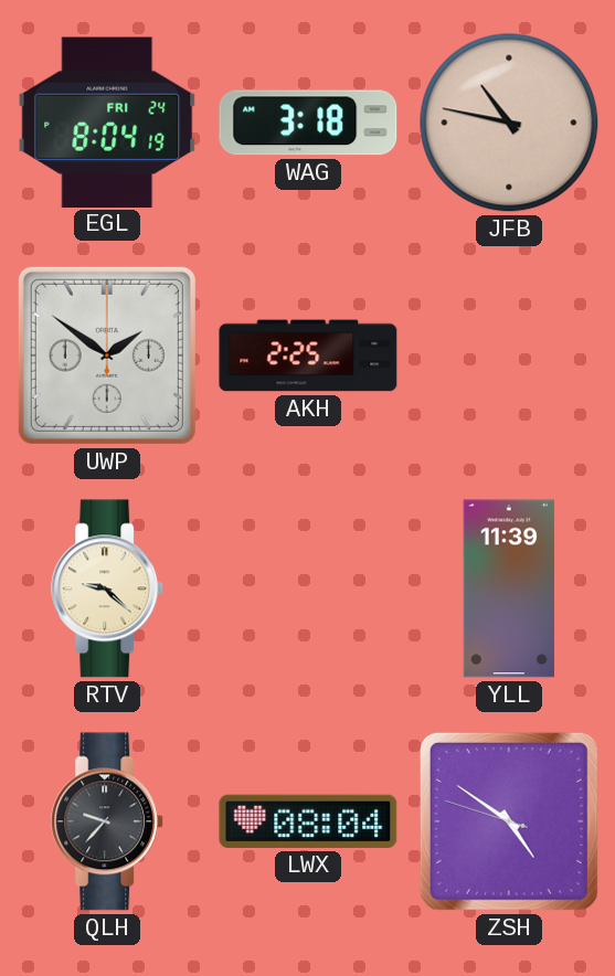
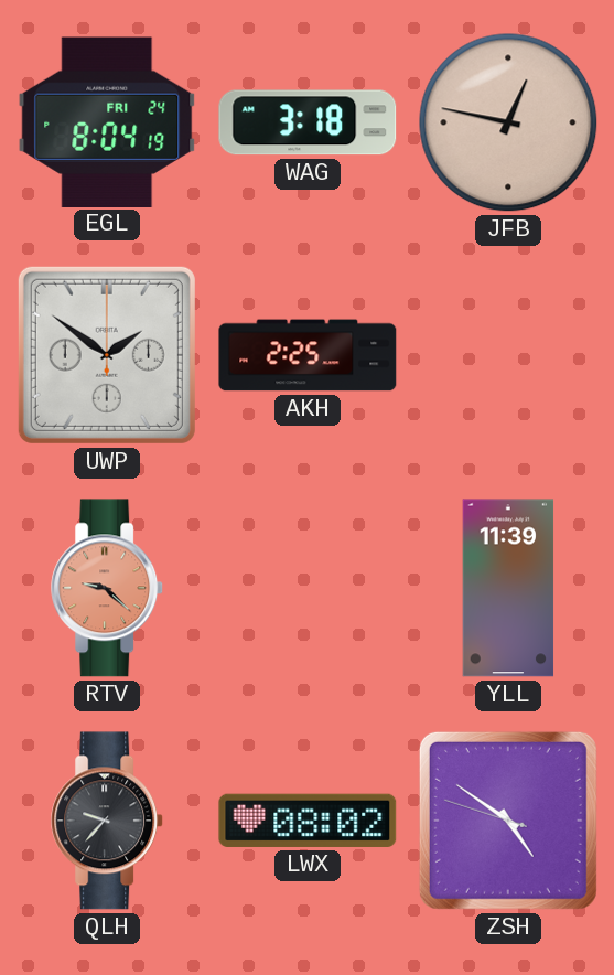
JFB: 10:47 -> 12:47 (508, 122)
RTV dial: cream -> salmon (108, 588)
LWX: 08:04 -> 08:02 (308, 821)
